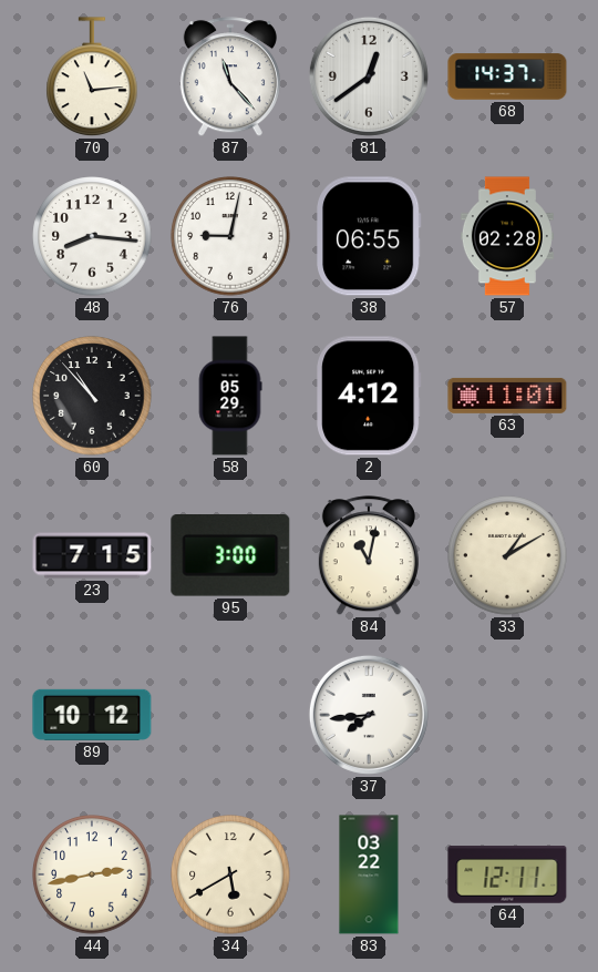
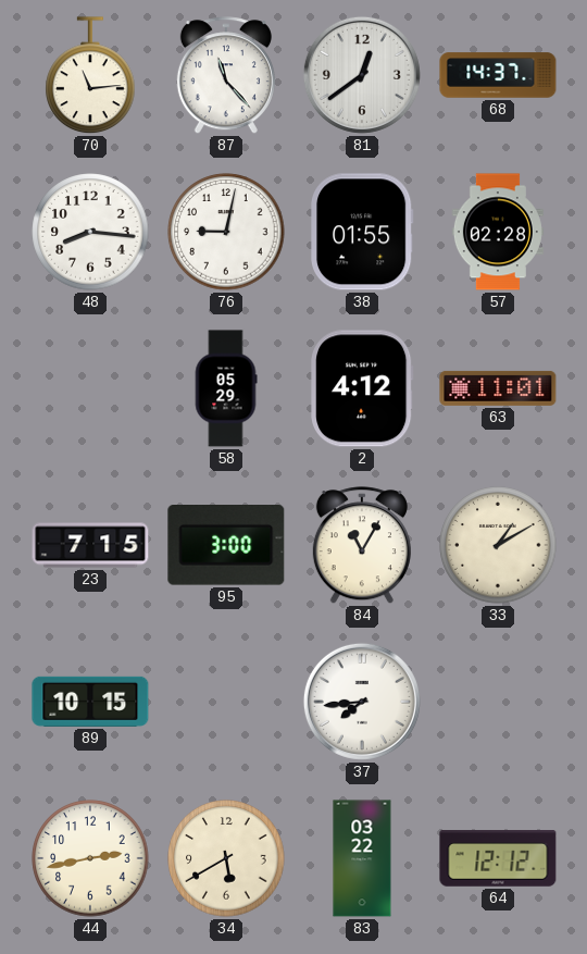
38: 06:55 -> 01:55 (363, 232)
60: 10:53 -> none (92, 396)
84: 11:02 -> 11:05 (362, 546)
89: 10:12 -> 10:15 (90, 702)
64: 12:11 -> 12:12 (498, 858)
